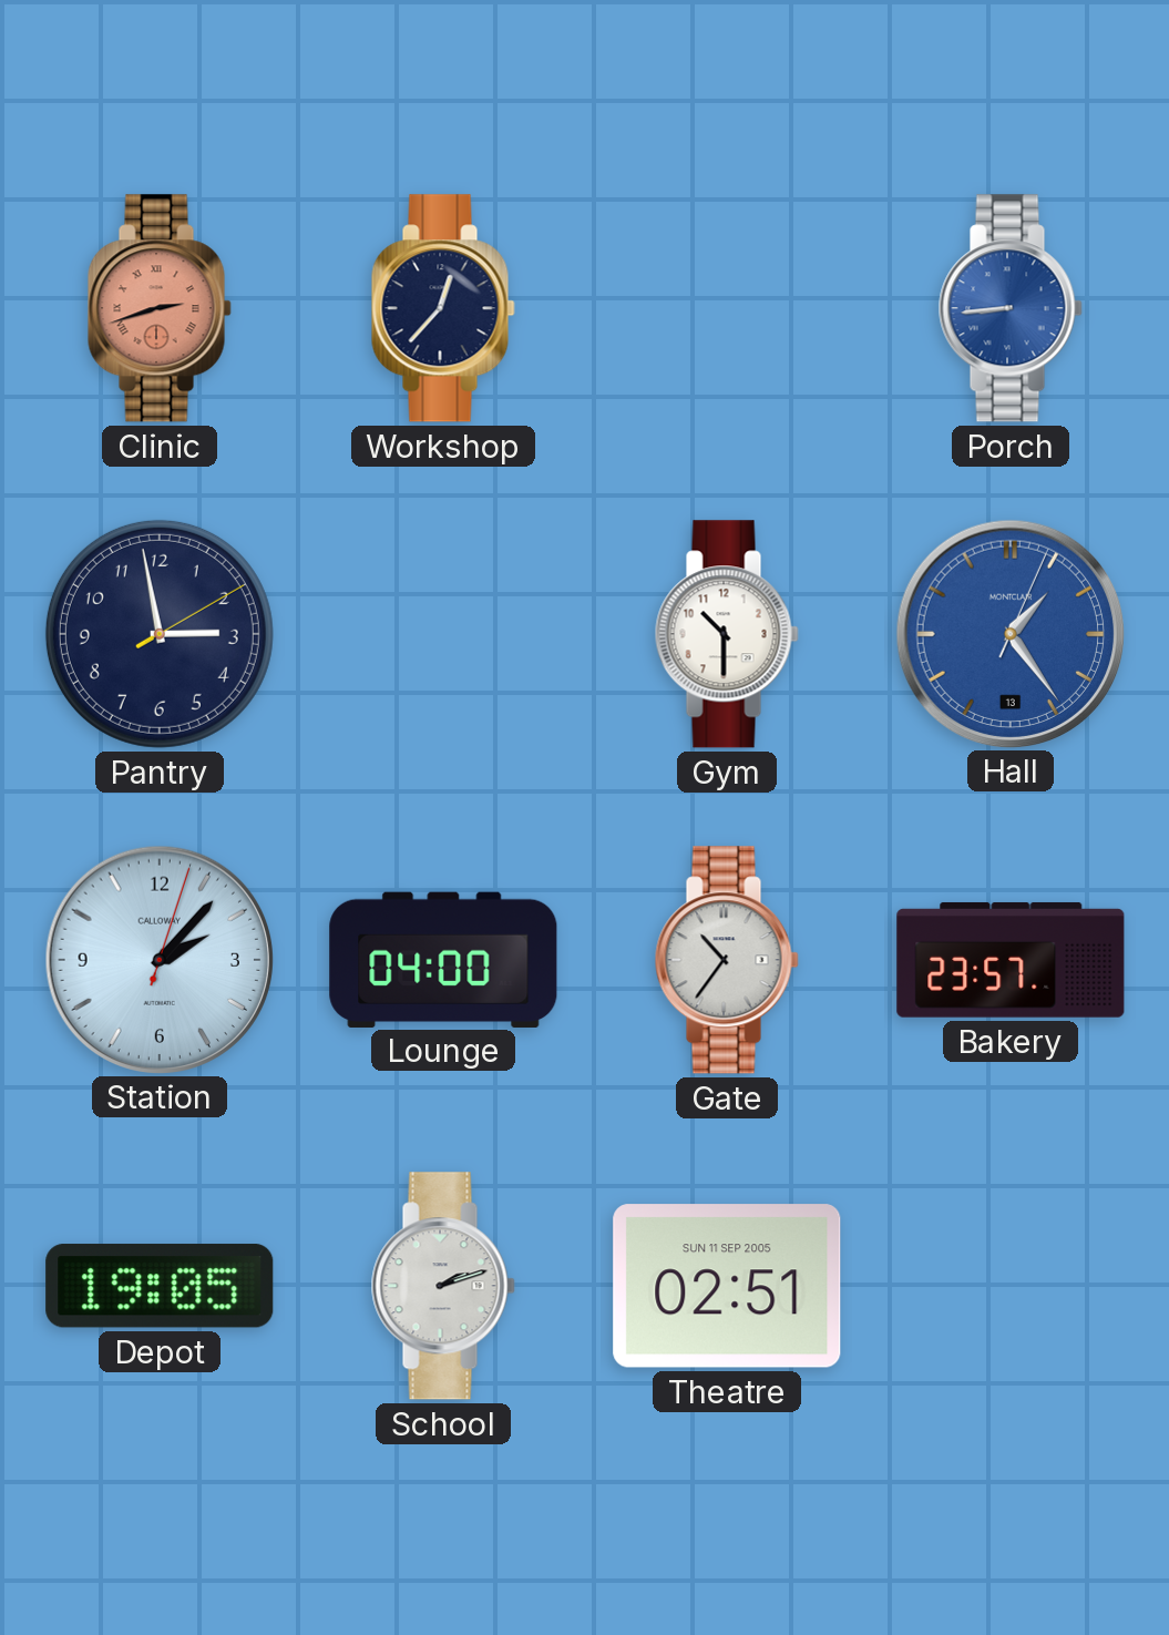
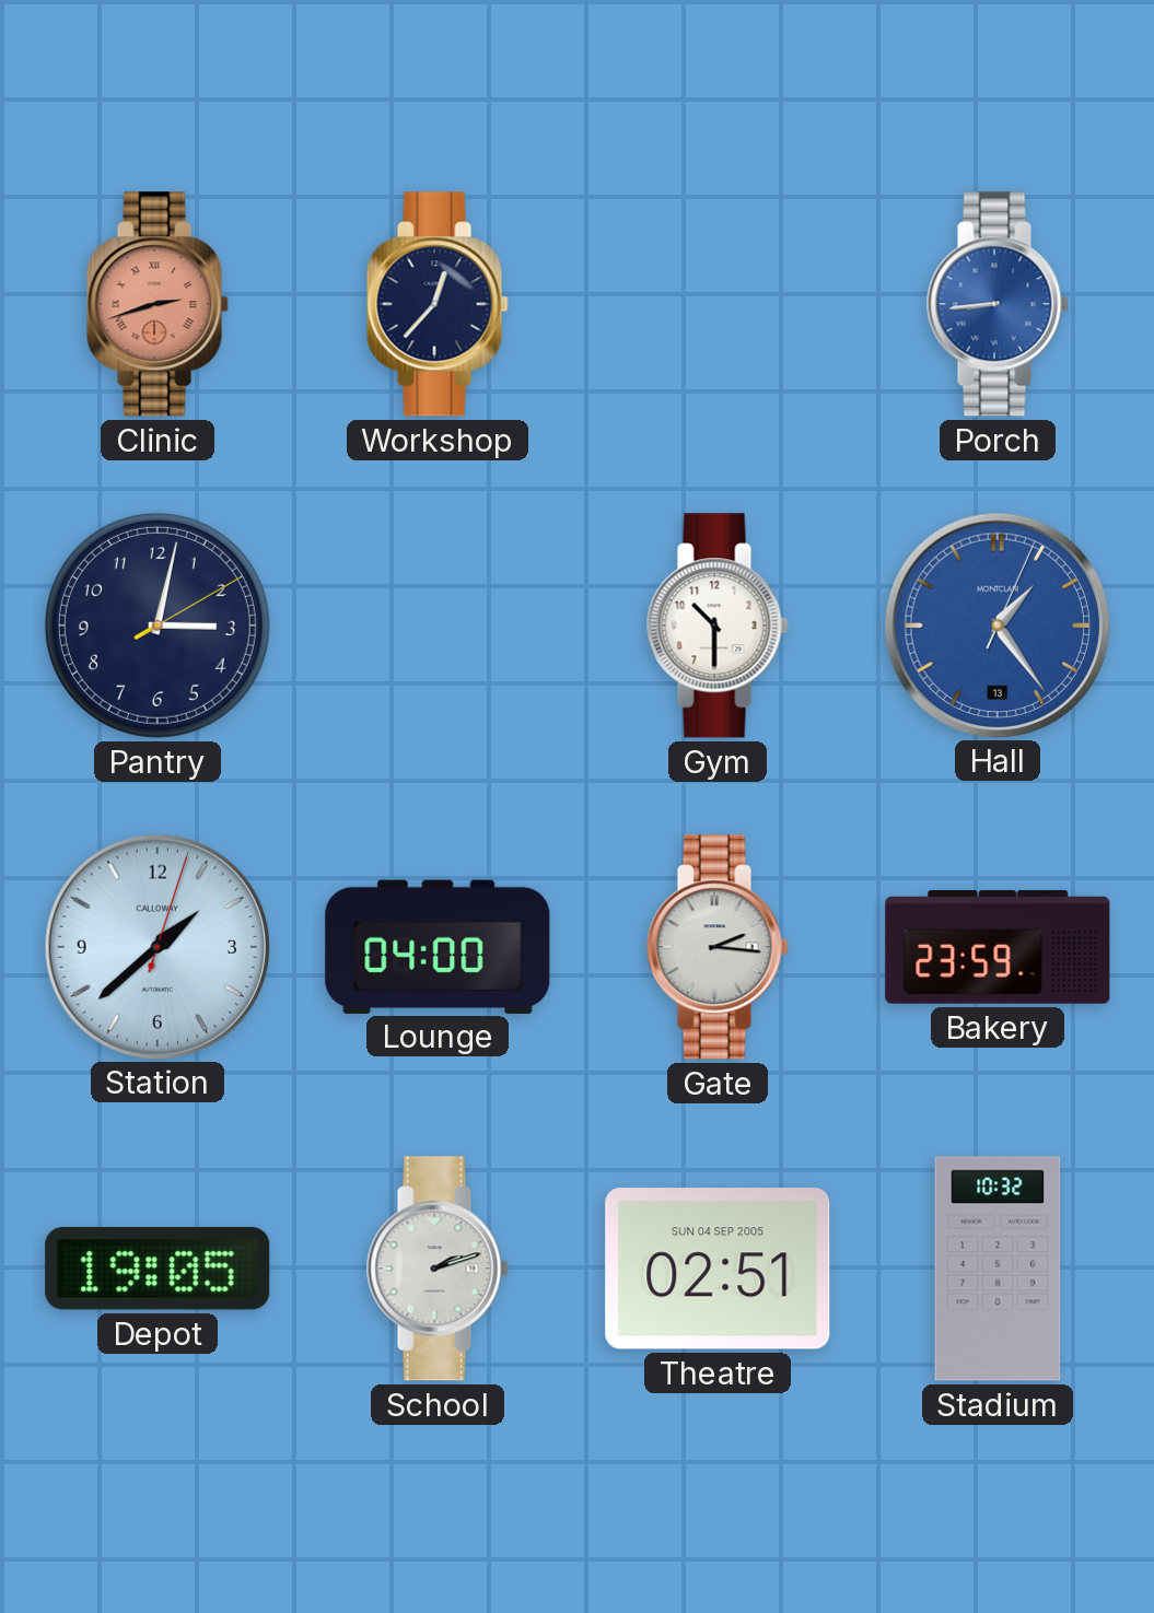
Pantry: 2:58 -> 3:02 (158, 626)
Station: 2:07 -> 1:38 (156, 946)
Gate: 10:36 -> 2:16 (718, 947)
Bakery: 23:57 -> 23:59 (998, 947)
Theatre date: SUN 11 SEP 2005 -> SUN 04 SEP 2005 (718, 1269)
Stadium: none -> 10:32 (998, 1269)
